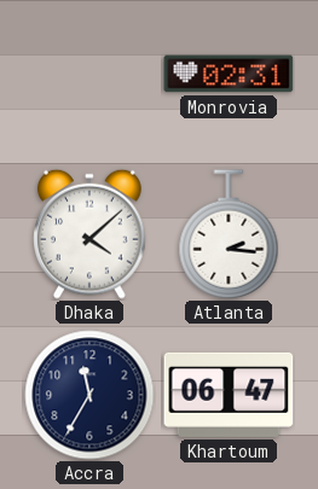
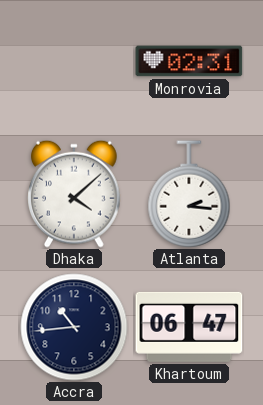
Accra: 11:35 -> 10:44 (74, 327)
